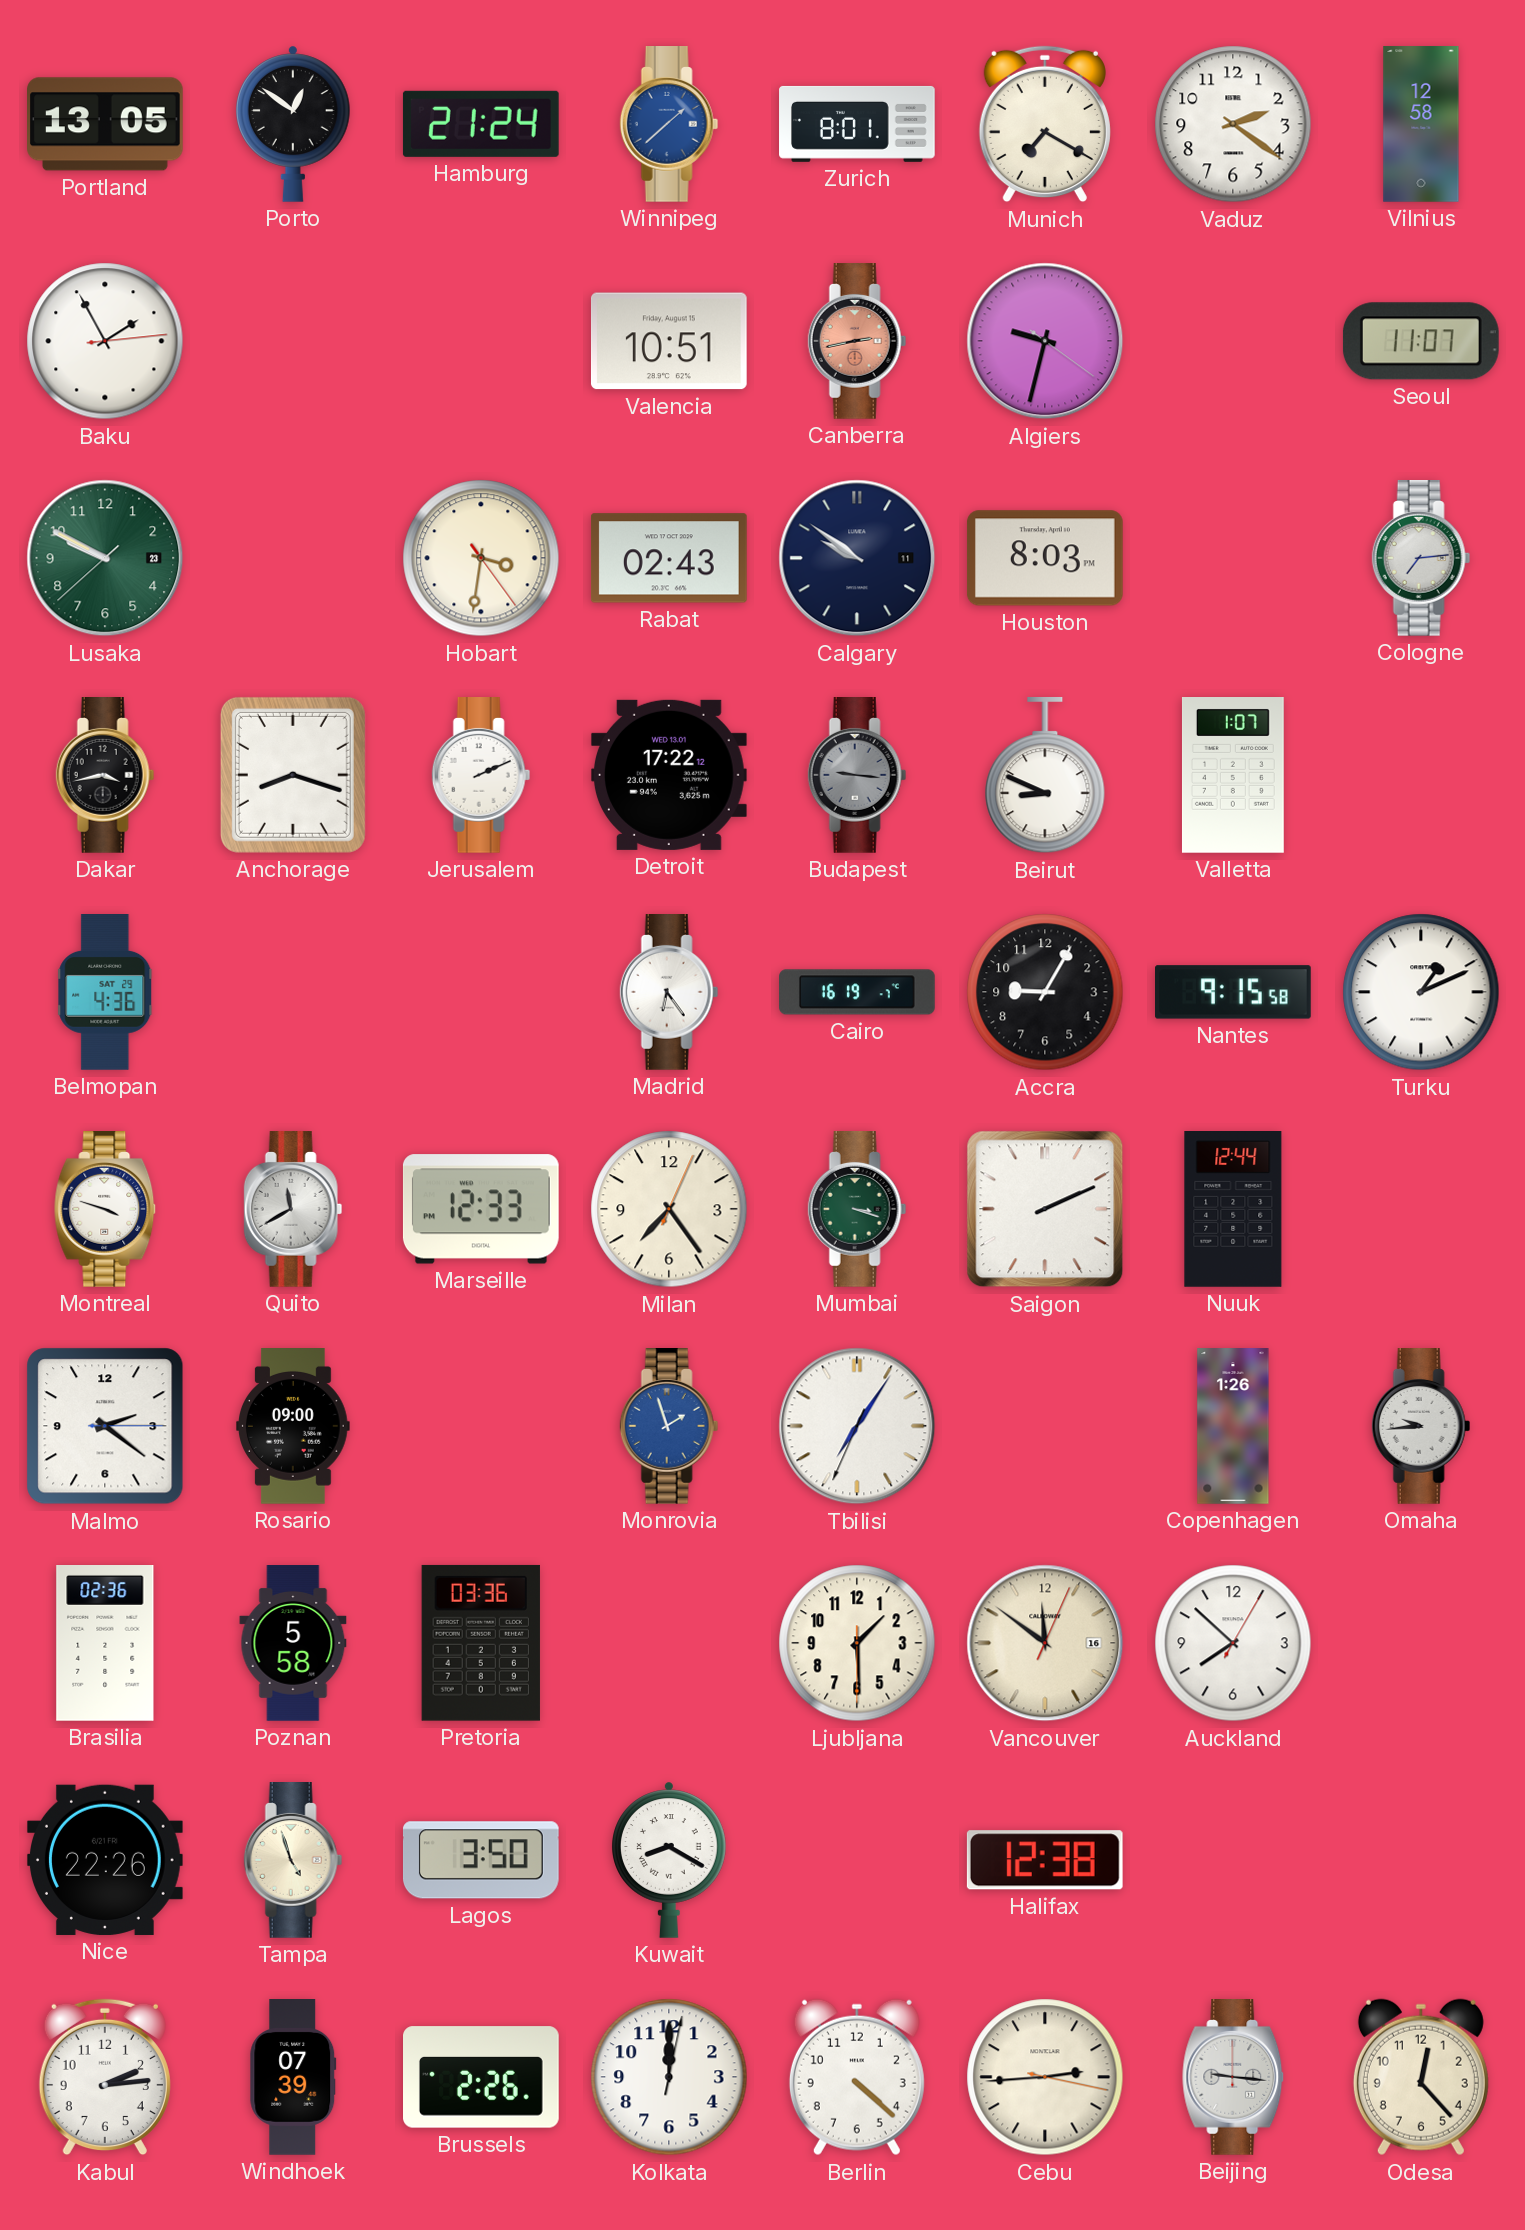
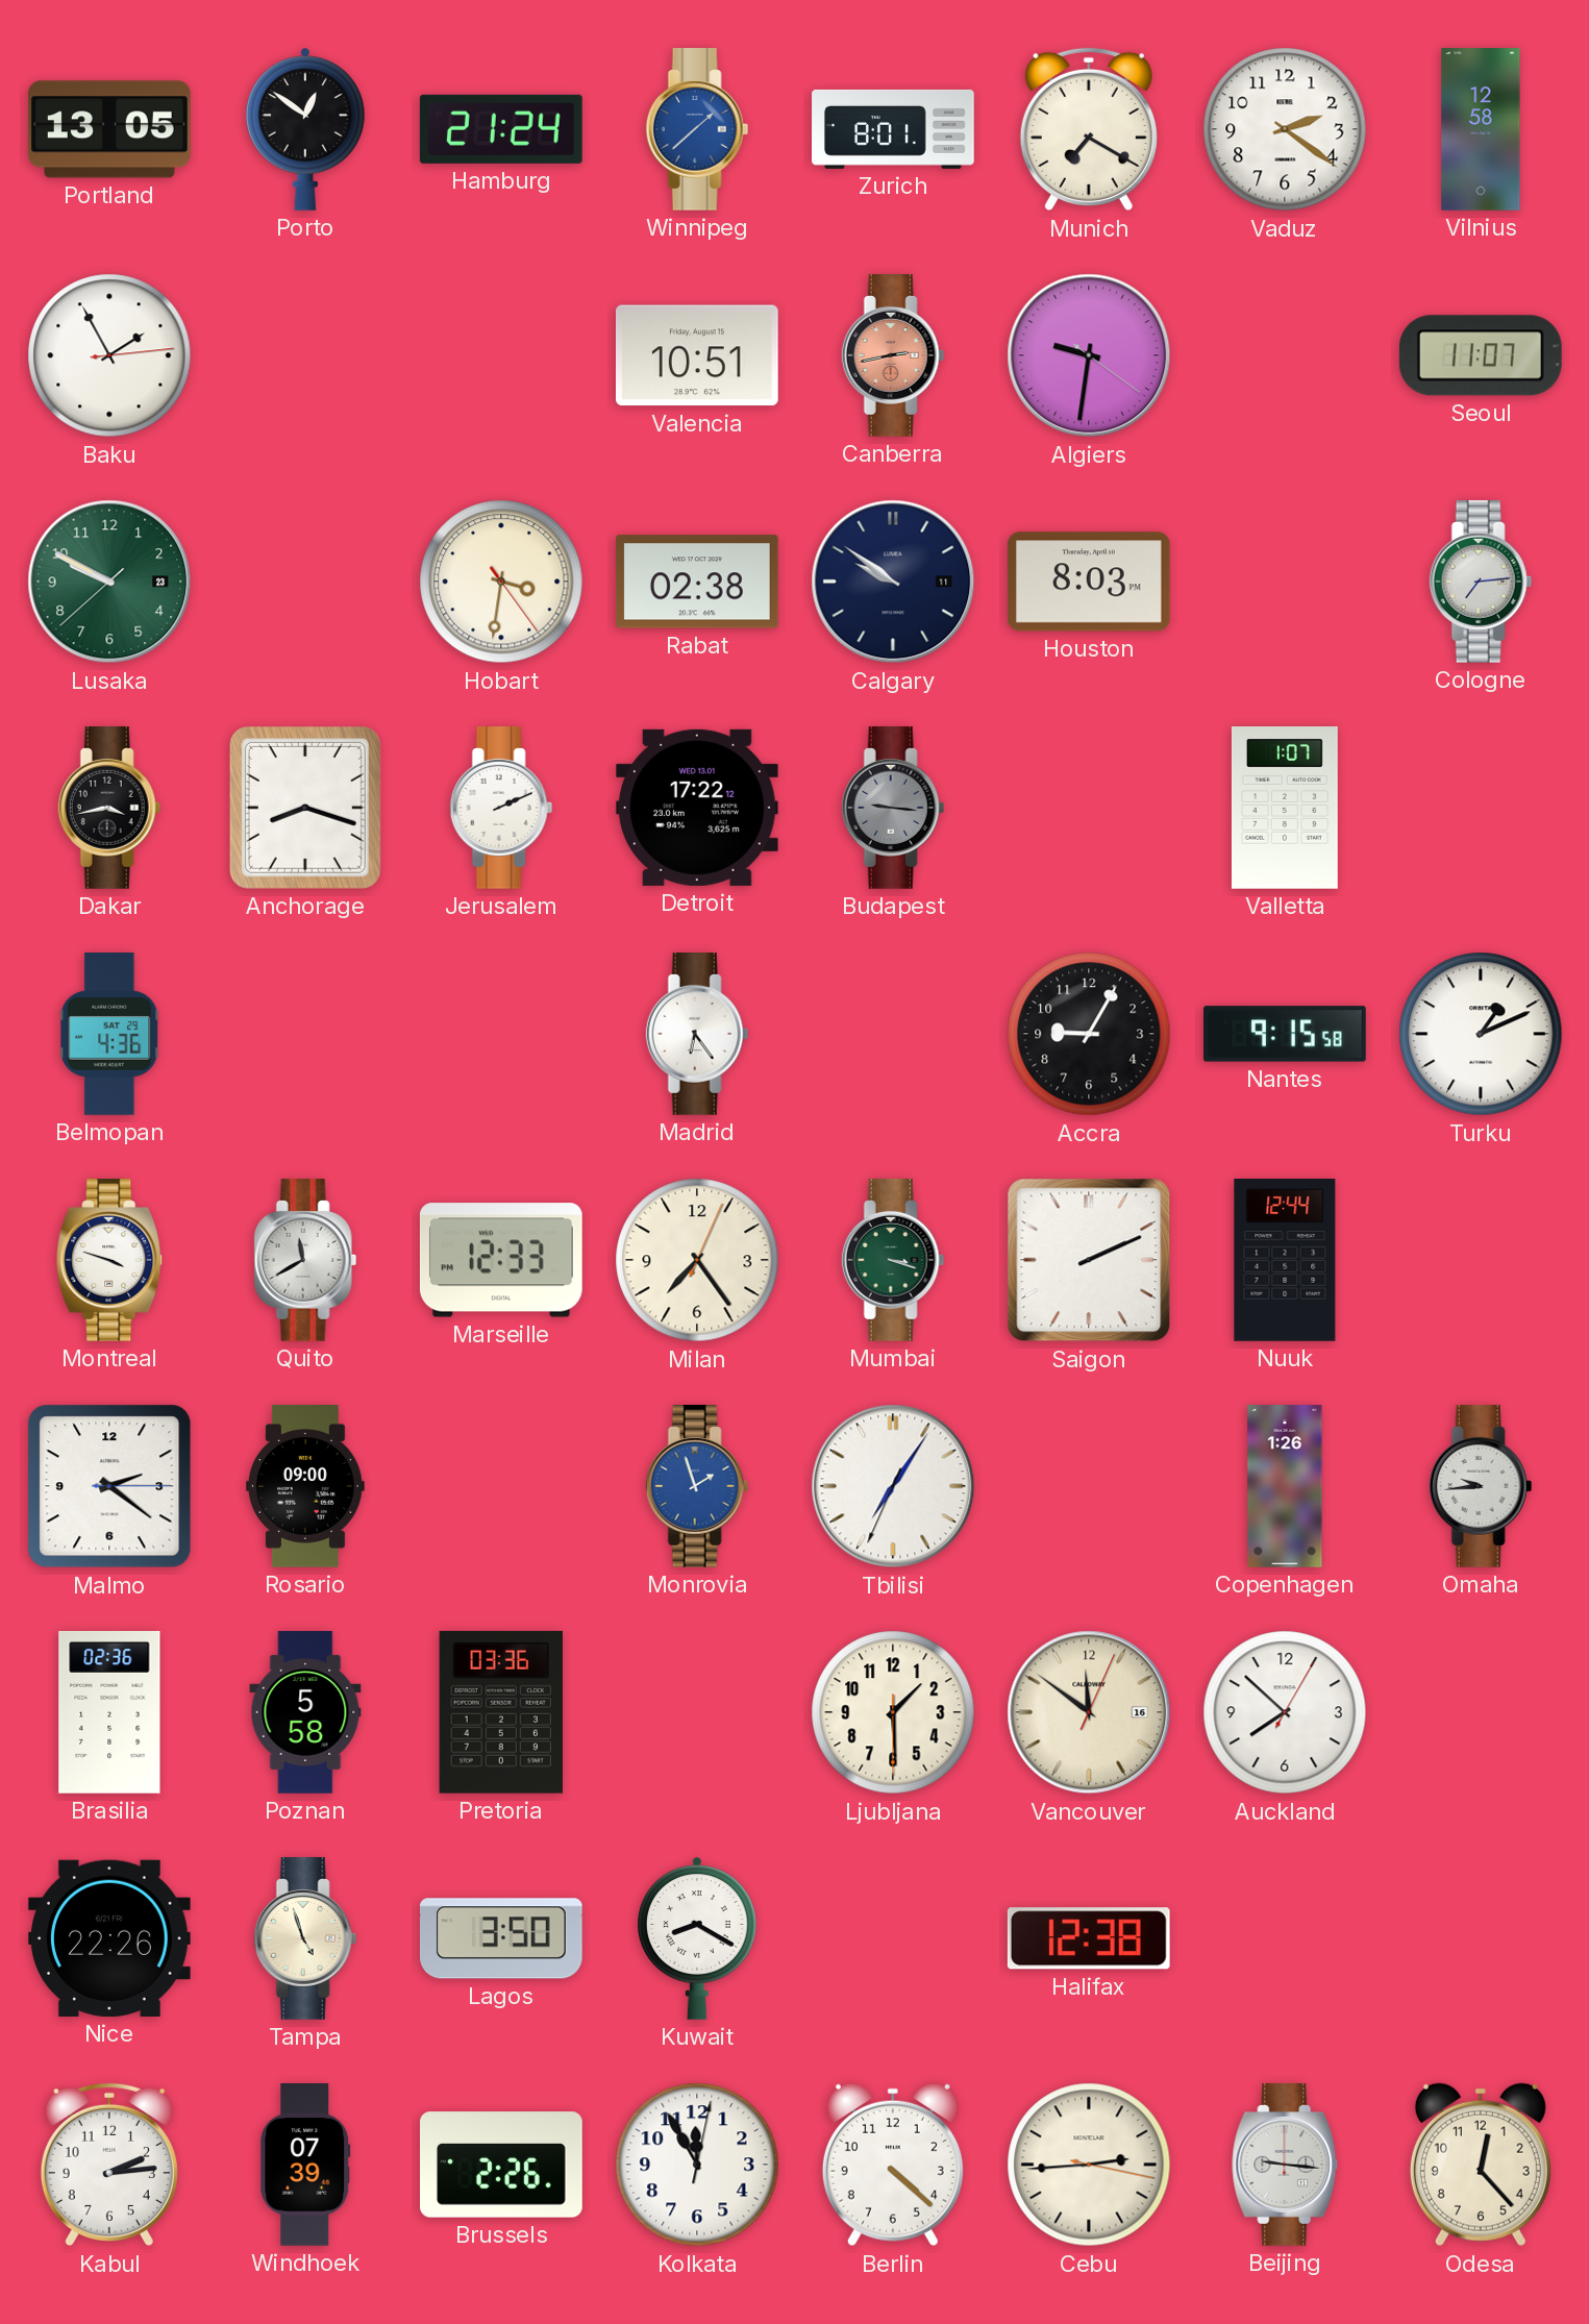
Algiers: 9:32 -> 9:31 (1089, 355)
Rabat: 02:43 -> 02:38 (697, 582)
Beirut: 8:49 -> none (1045, 775)
Cairo: 16:19 -> none (857, 992)
Kolkata: 12:00 -> 11:55 (697, 2165)
